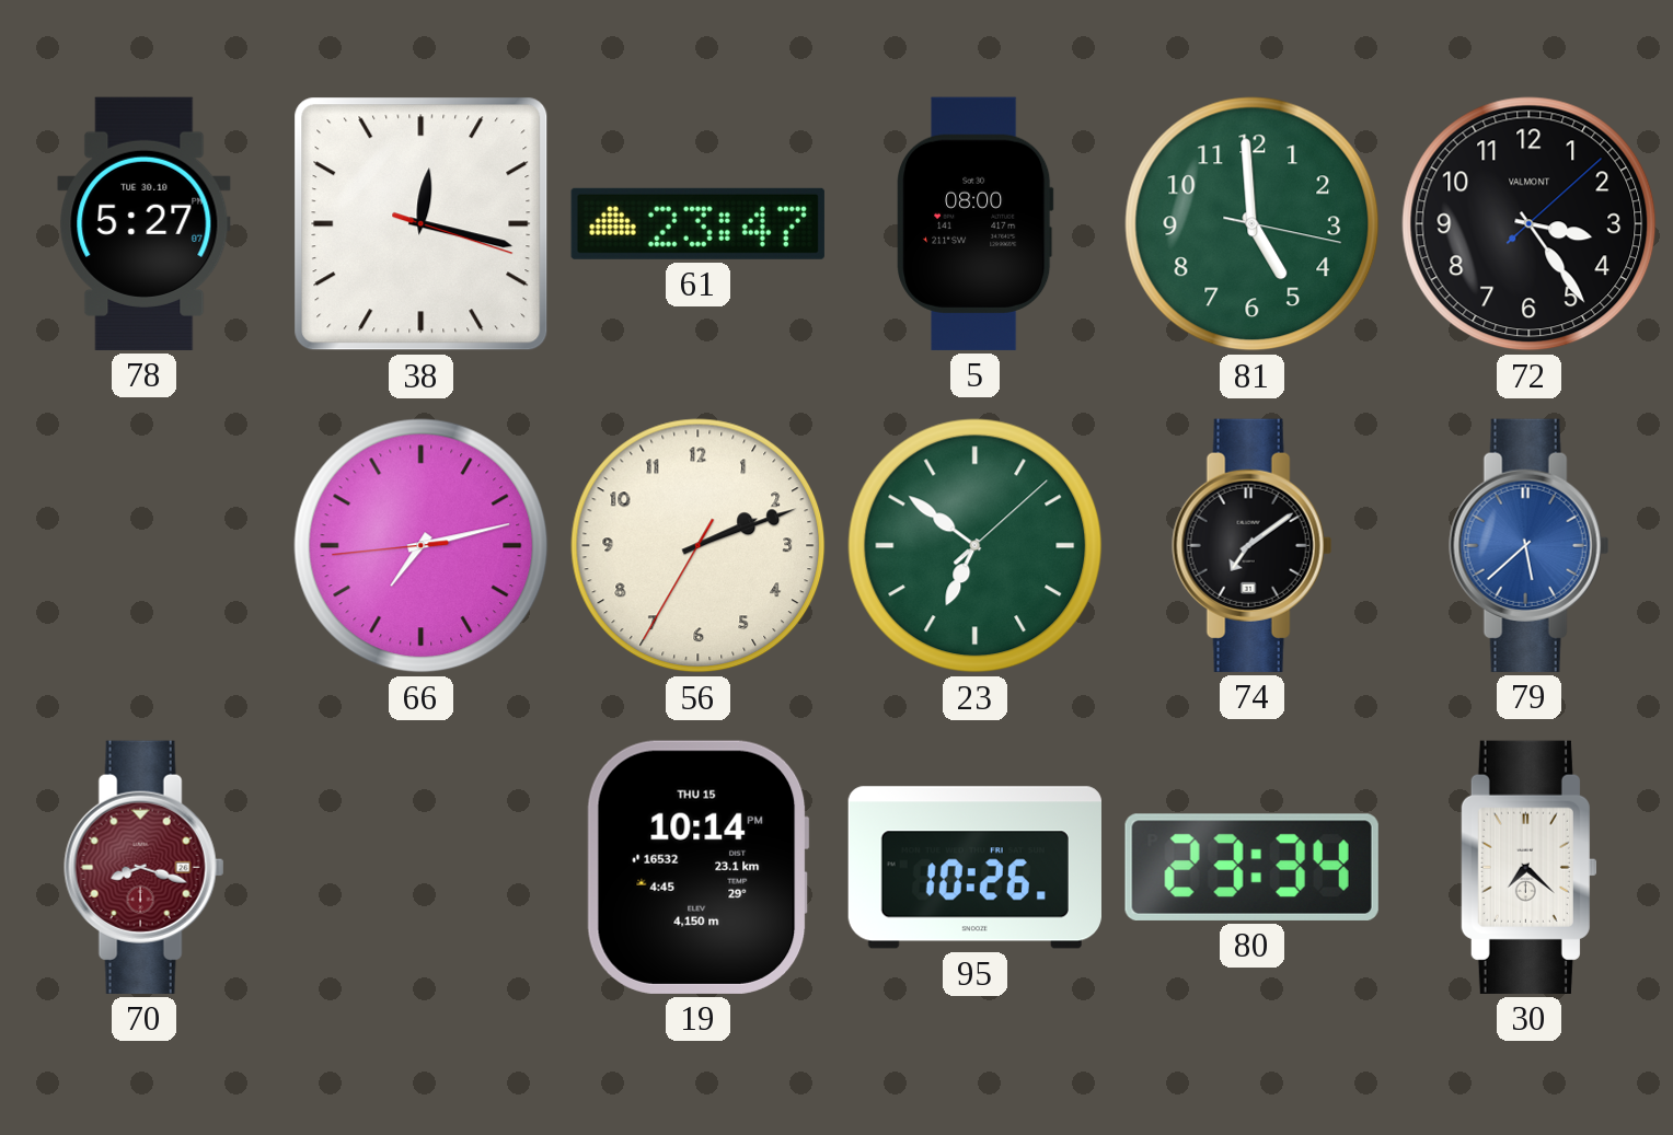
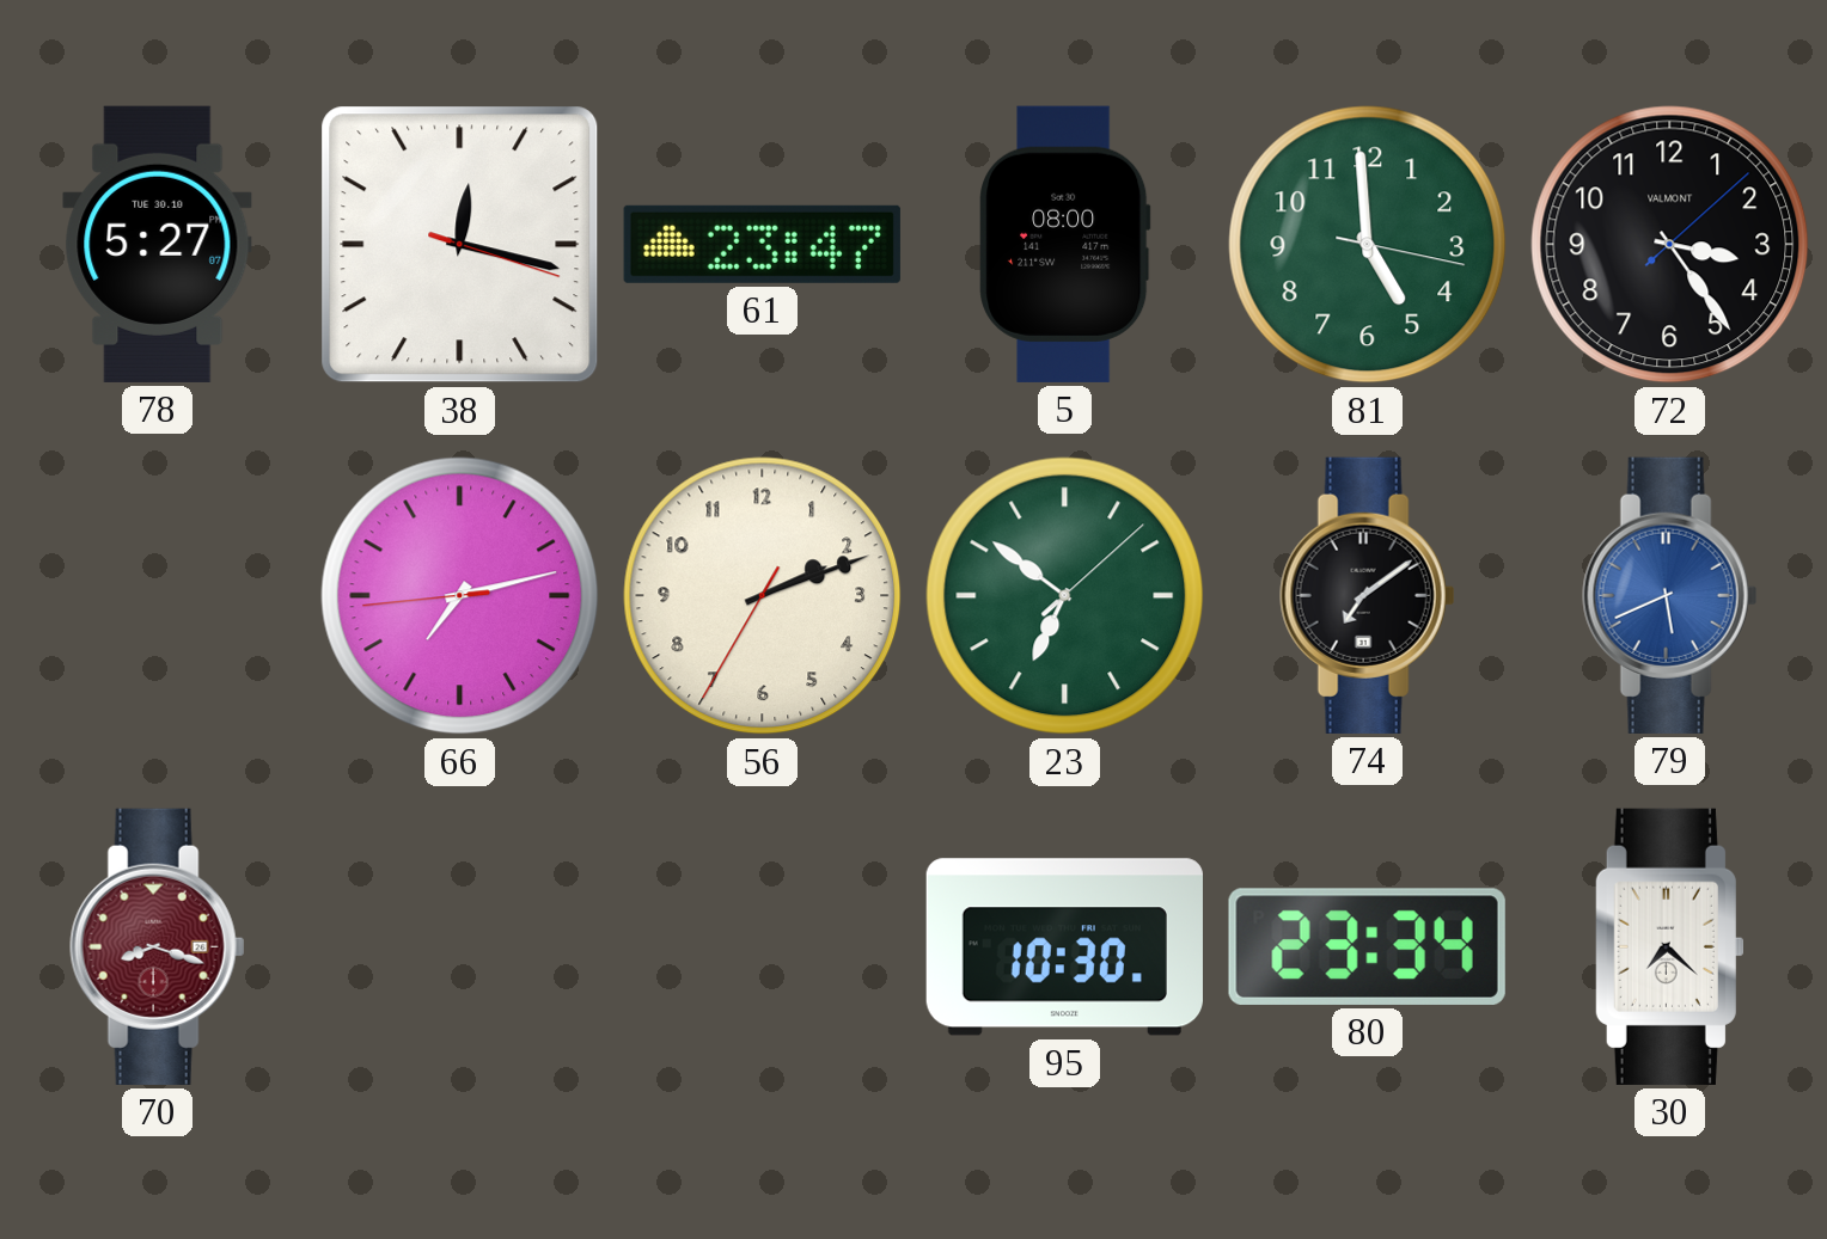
79: 5:38 -> 5:41 (1670, 595)
19: 10:14 -> none (697, 867)
95: 10:26 -> 10:30 (1064, 947)
